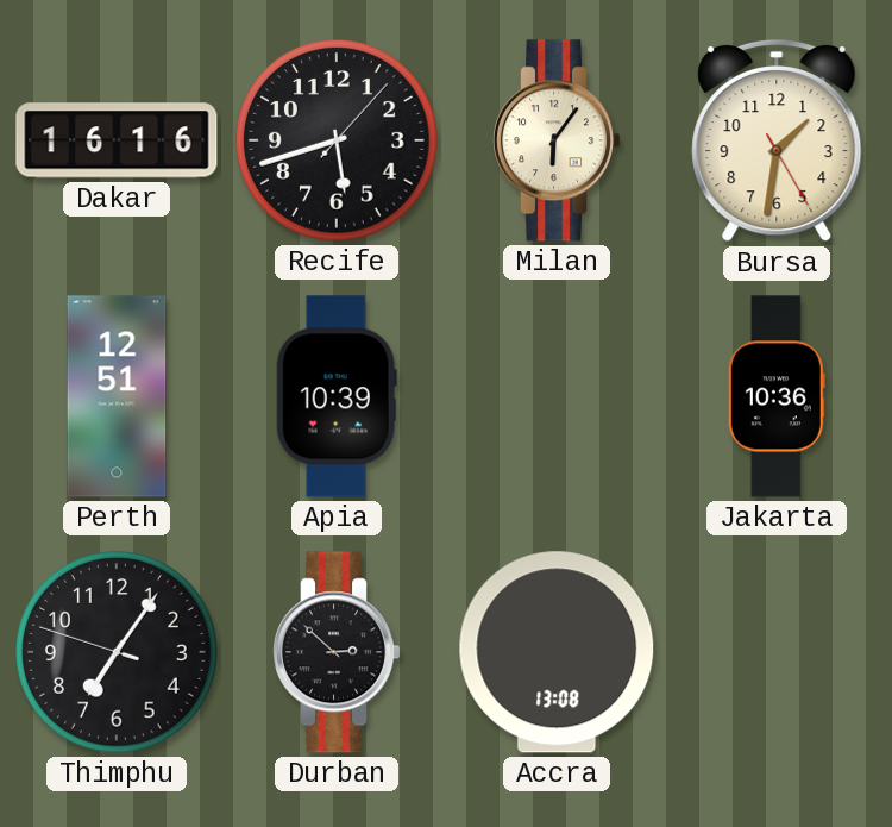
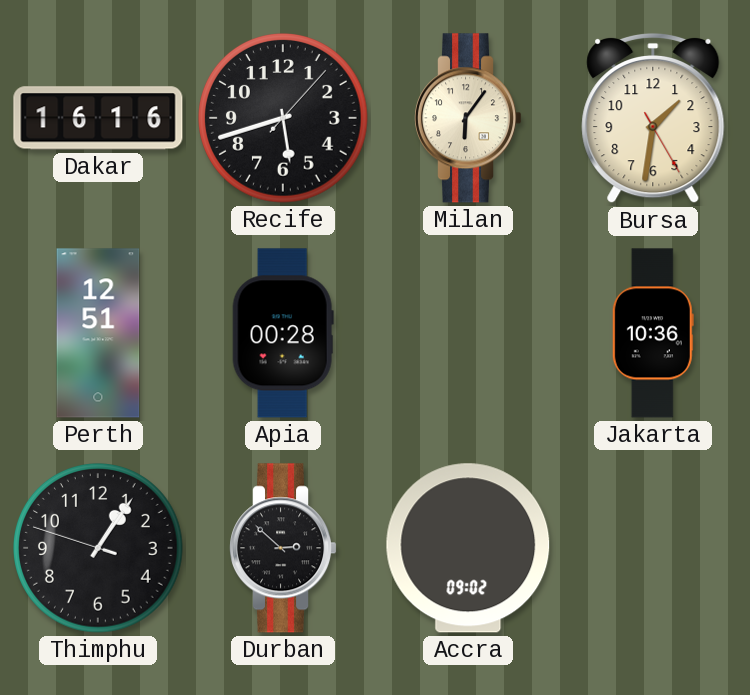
Apia: 10:39 -> 00:28 (283, 333)
Thimphu: 7:05 -> 1:05 (99, 549)
Accra: 13:08 -> 09:02 (468, 548)
